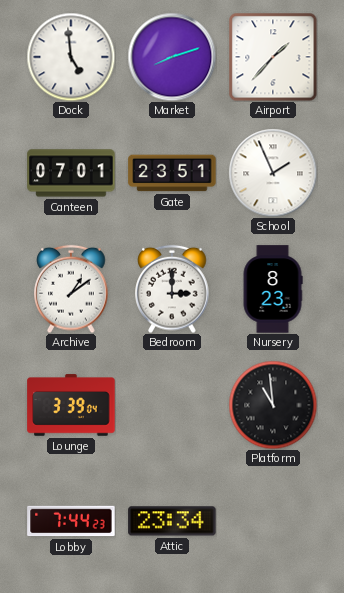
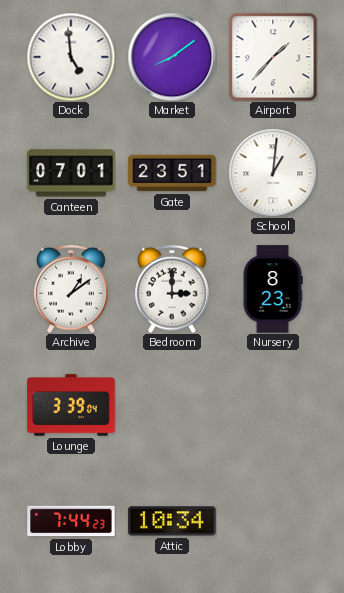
Market: 8:12 -> 8:09 (172, 57)
School: 1:56 -> 1:01 (273, 173)
Platform: 10:59 -> none (273, 405)
Attic: 23:34 -> 10:34 (172, 521)
